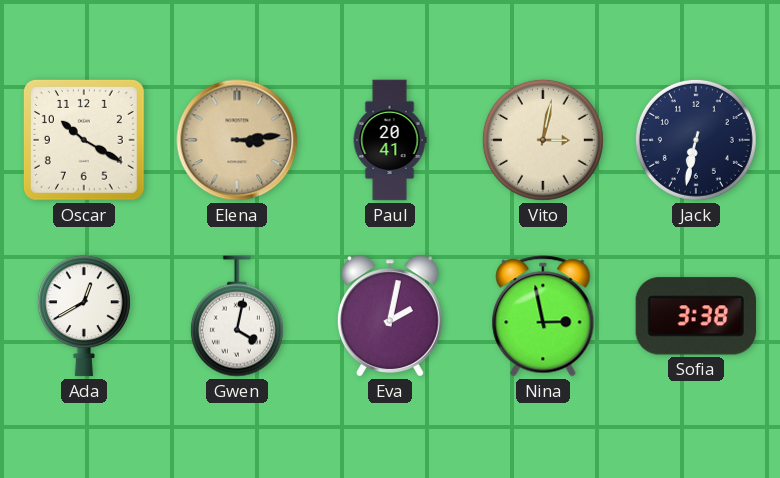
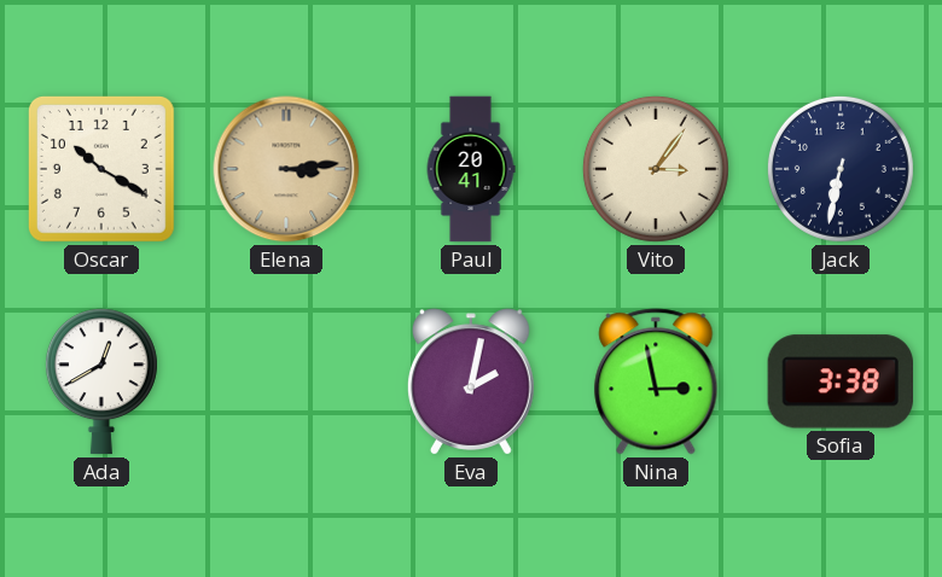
Vito: 3:02 -> 3:06 (656, 169)
Gwen: 4:02 -> none (237, 316)
